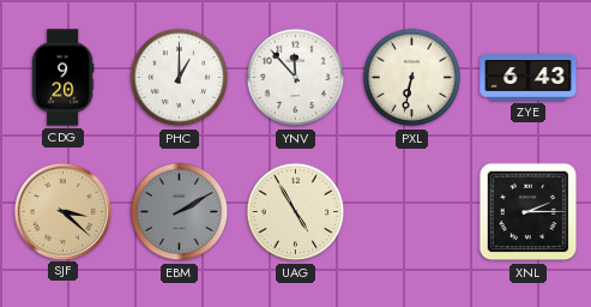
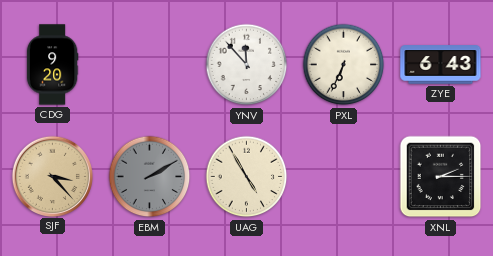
PHC: 1:00 -> none (180, 78)
PXL: 6:32 -> 6:34 (344, 65)
SJF: 3:22 -> 3:23 (52, 176)
